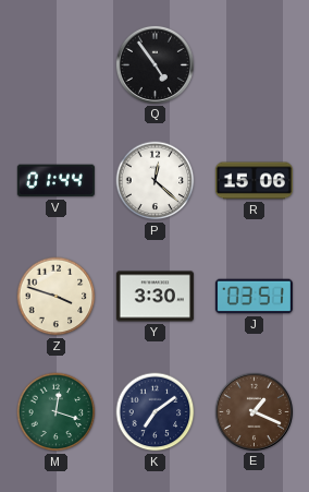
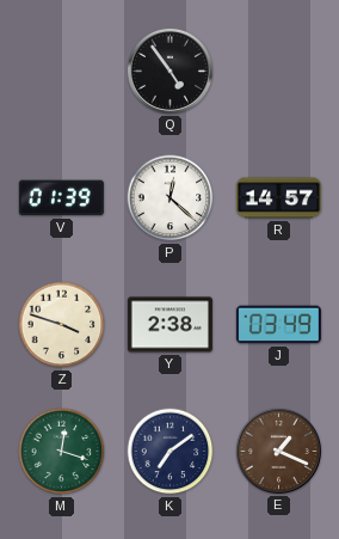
V: 01:44 -> 01:39 (61, 198)
R: 15:06 -> 14:57 (278, 198)
Y: 3:30 -> 2:38 (169, 325)
J: 03:51 -> 03:49 (278, 325)
